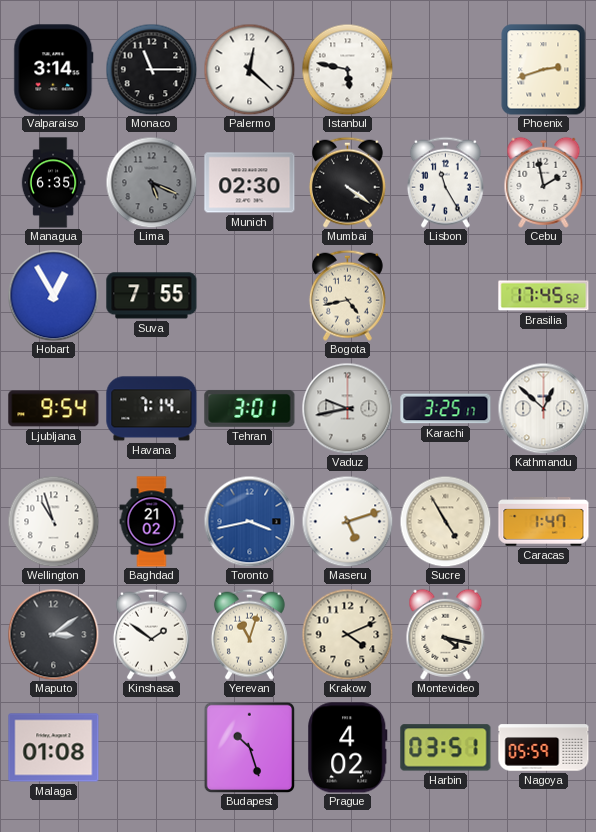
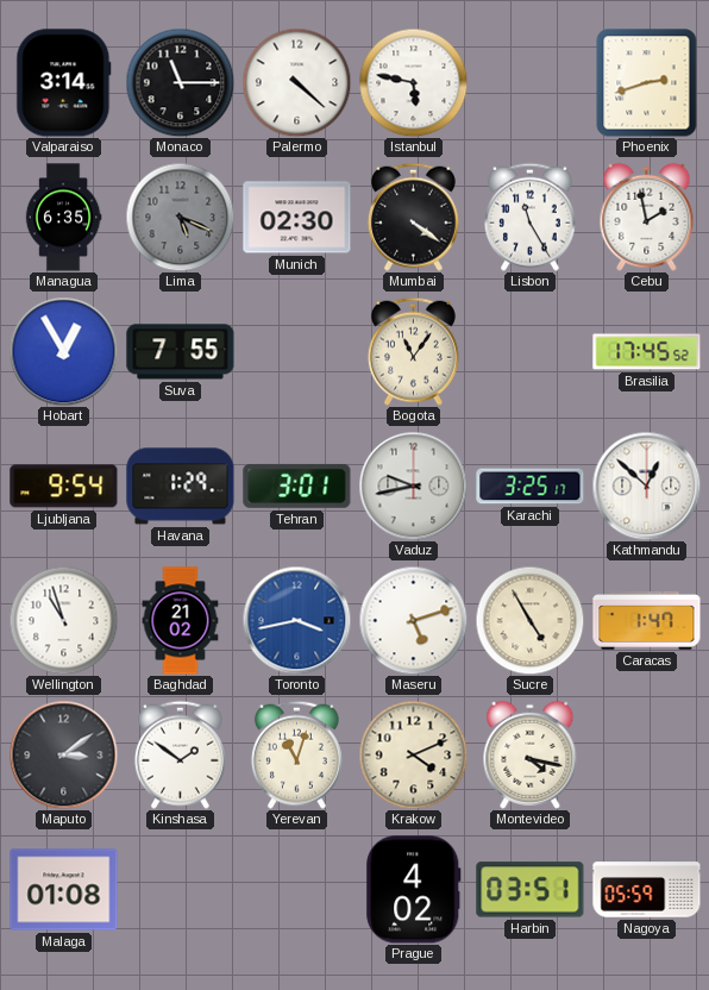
Palermo: 12:22 -> 4:22 (296, 82)
Bogota: 4:43 -> 11:06 (413, 351)
Havana: 7:14 -> 1:29 (181, 487)
Budapest: 10:27 -> none (249, 747)
